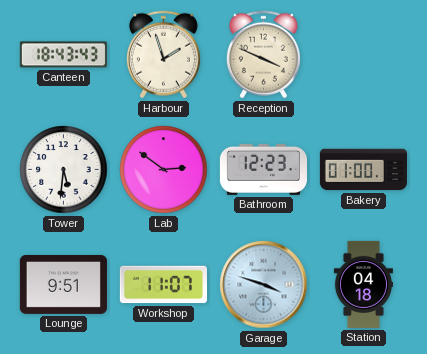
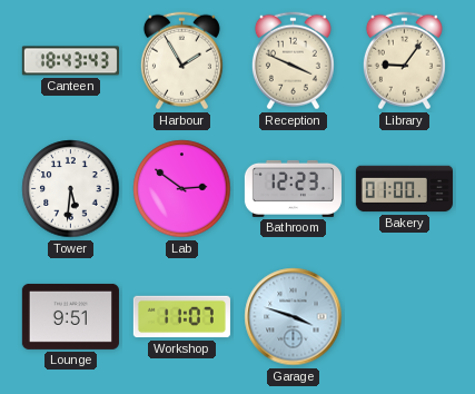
Harbour: 1:57 -> 1:55 (181, 61)
Library: none -> 9:06 (404, 61)
Station: 04:18 -> none (363, 284)
